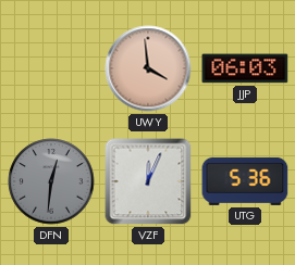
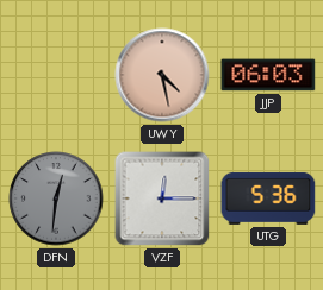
UWY: 3:59 -> 4:28 (162, 75)
VZF: 12:04 -> 12:15 (162, 198)
